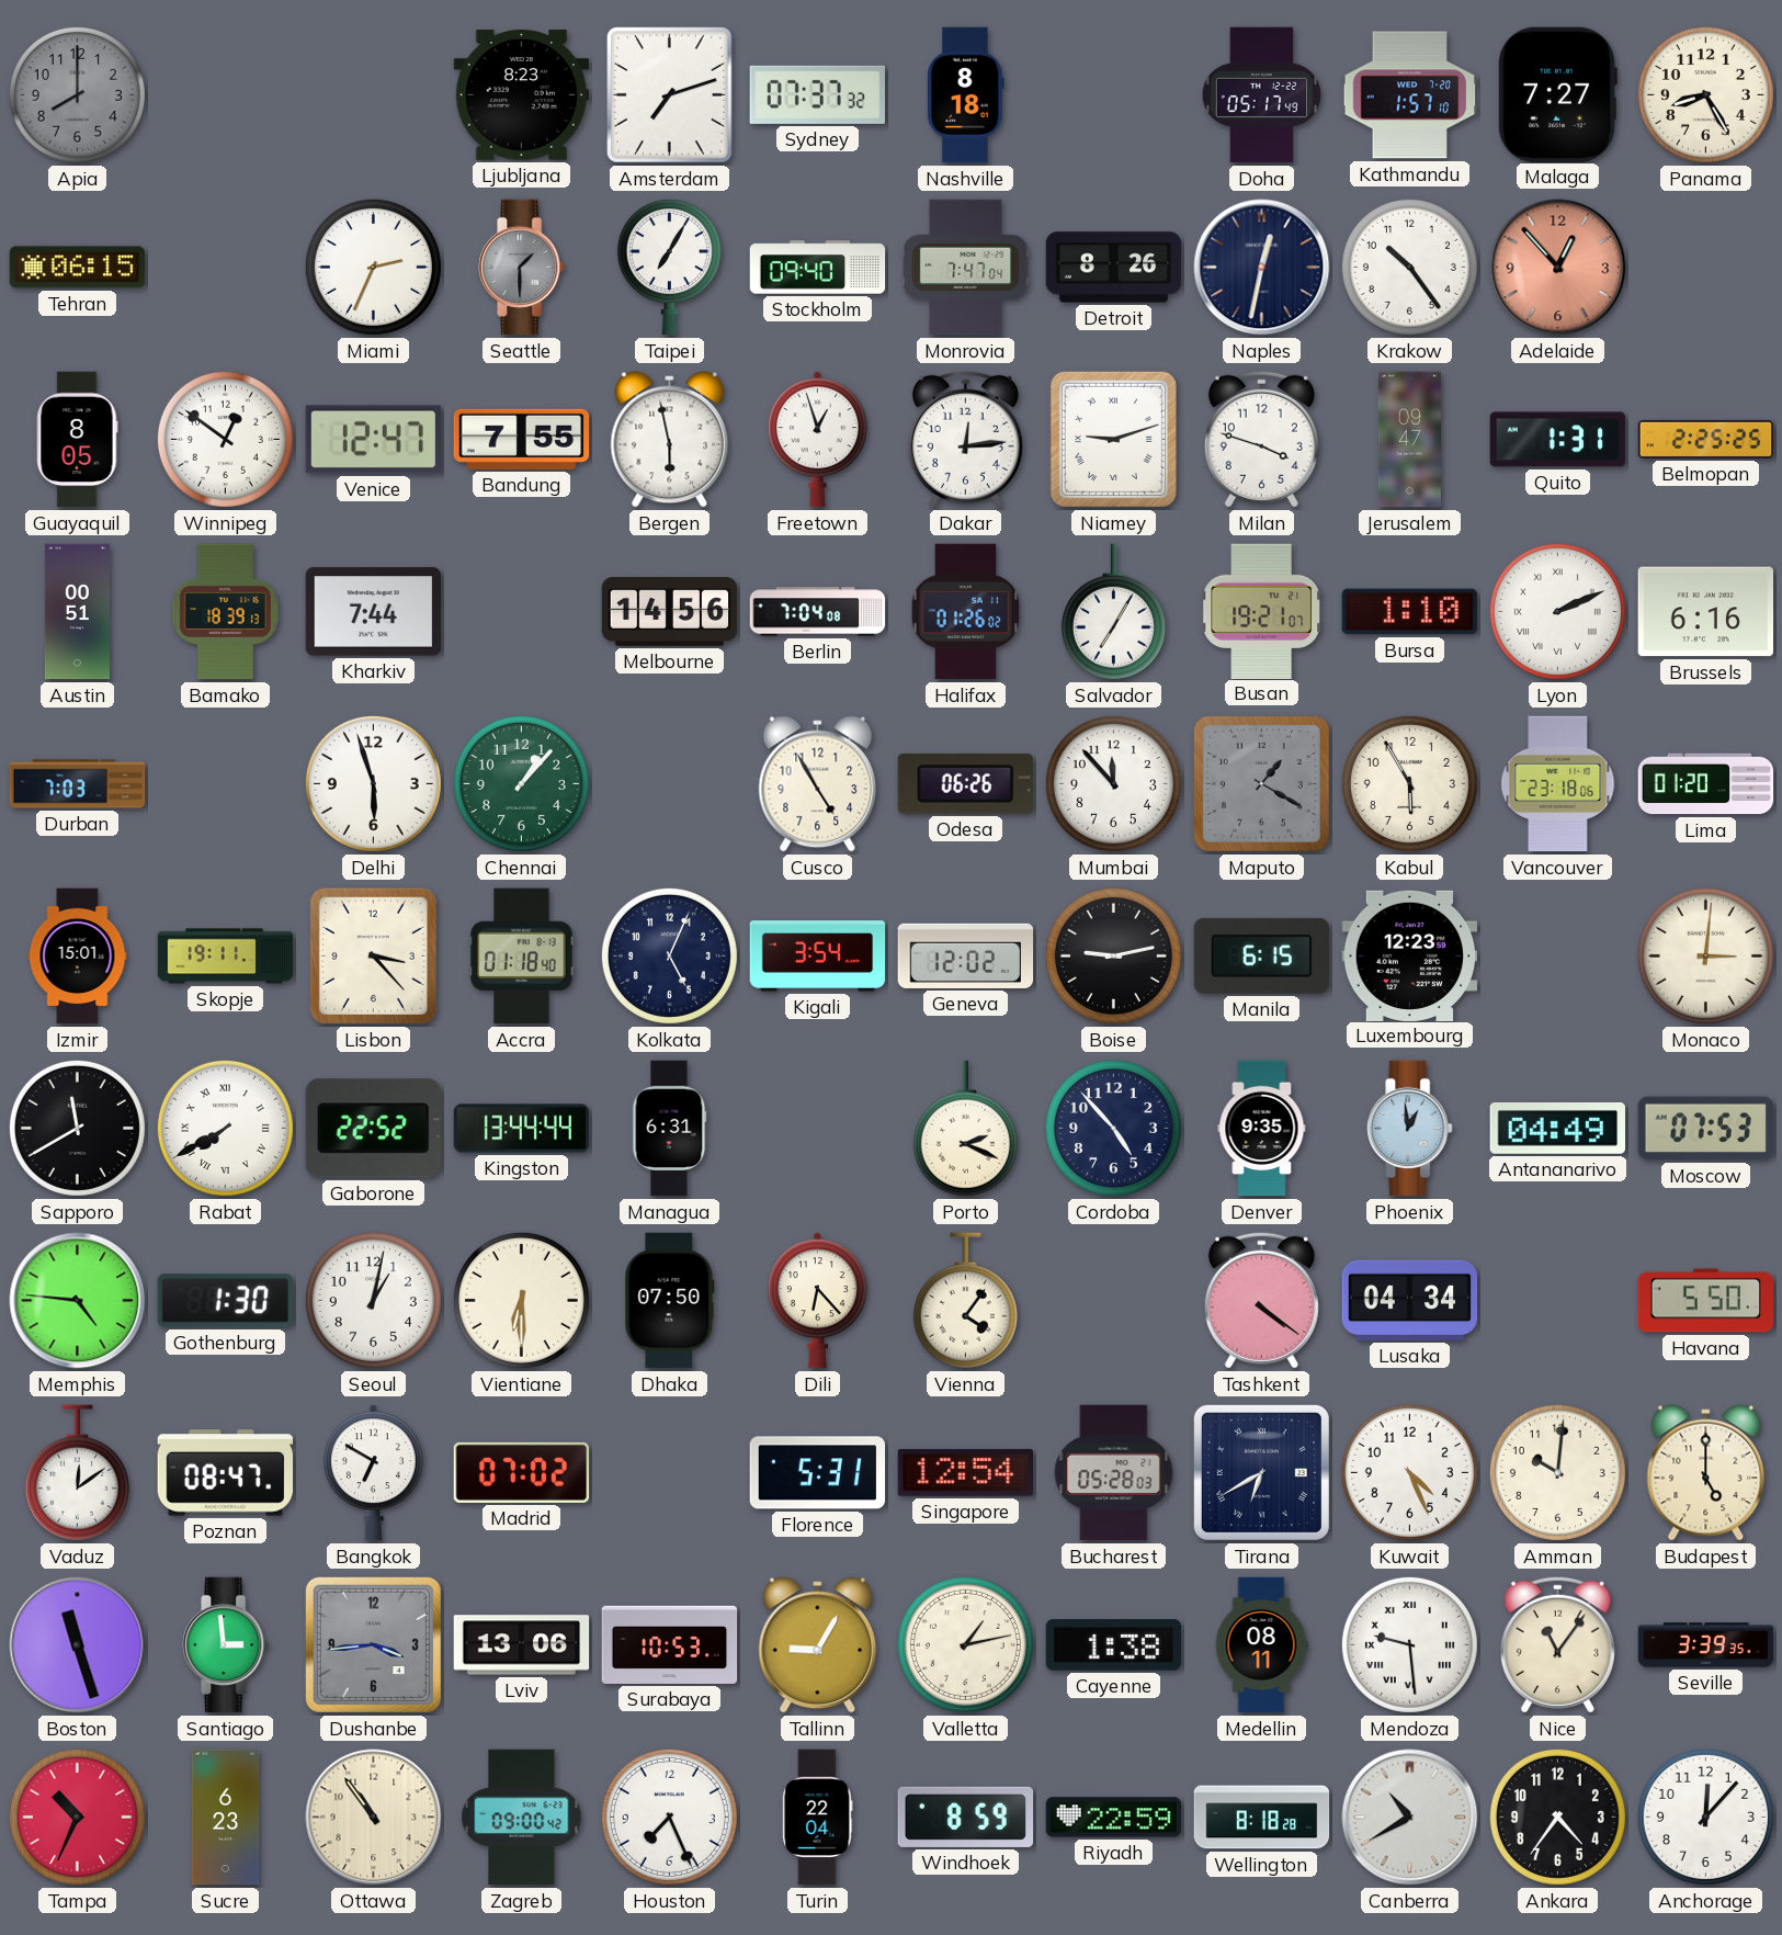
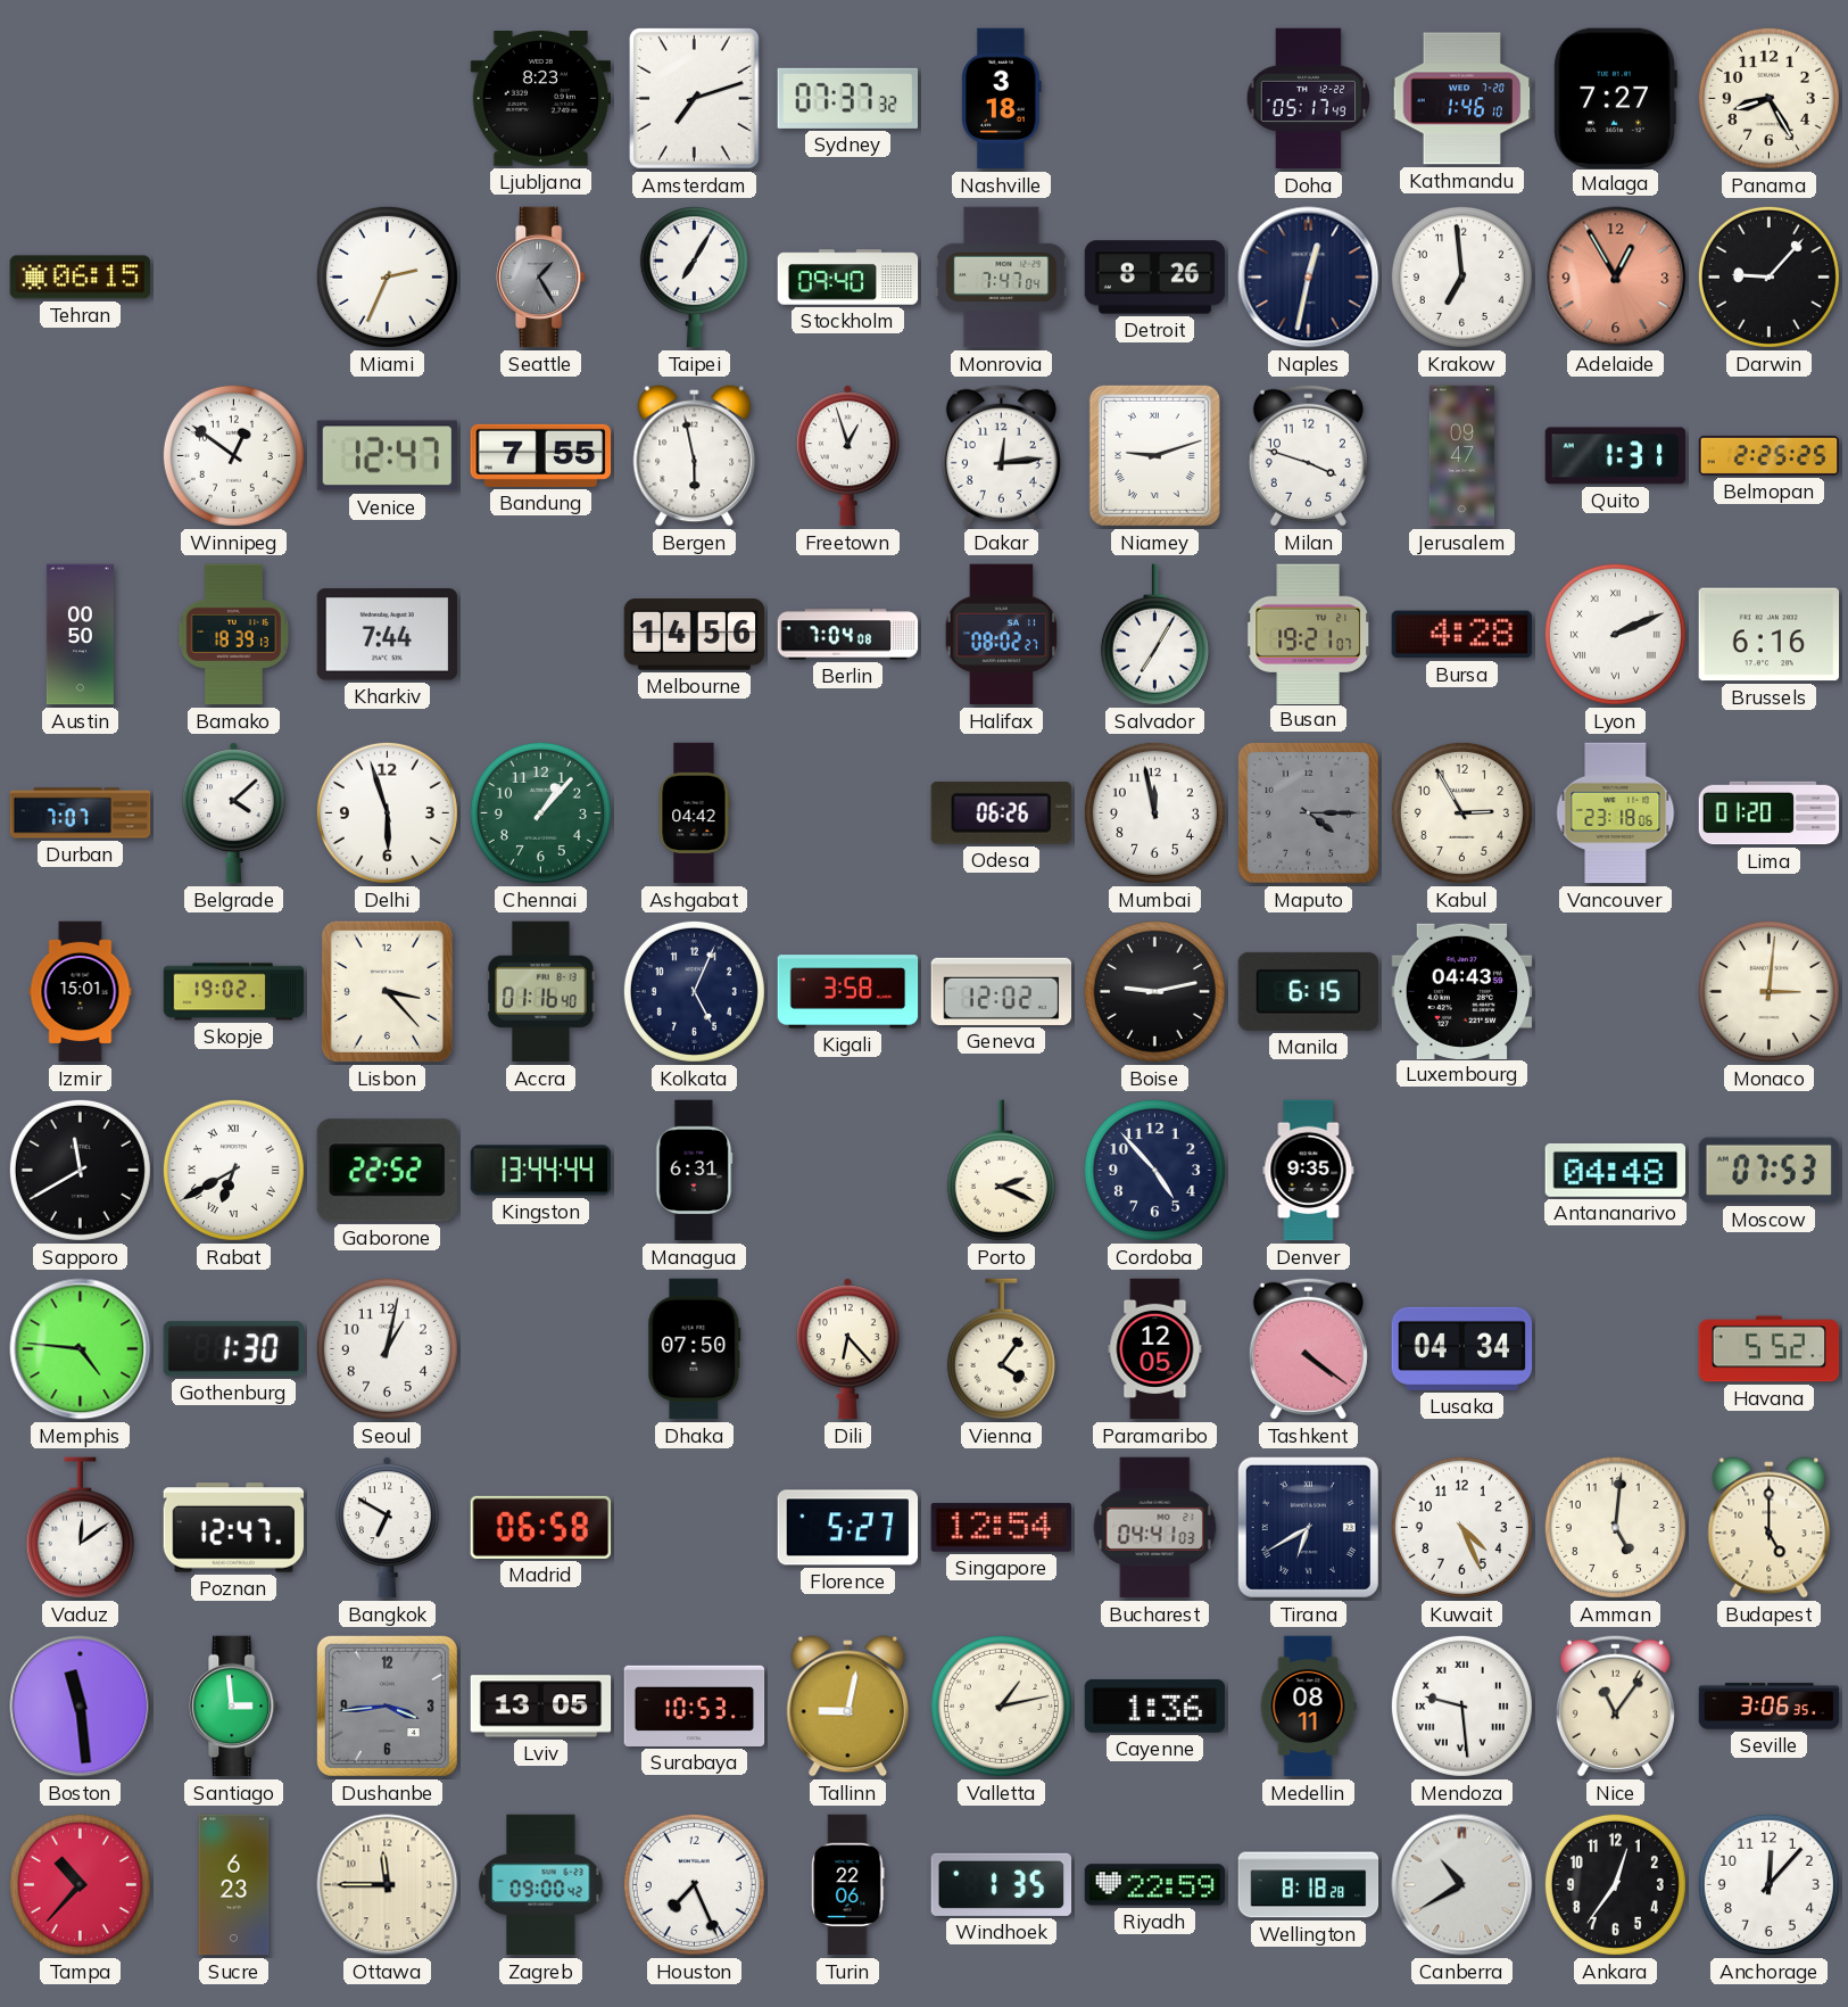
Apia: 8:00 -> none (77, 94)
Nashville: 8:18 -> 3:18 (1002, 99)
Kathmandu: 1:57 -> 1:46 (1462, 99)
Seattle: 1:30 -> 1:25 (541, 278)
Krakow: 10:24 -> 6:59 (1461, 276)
Adelaide: 12:53 -> 12:55 (1616, 278)
Darwin: none -> 9:07 (1768, 276)
Guayaquil: 8:05 -> none (78, 440)
Austin: 00:51 -> 00:50 (80, 635)
Halifax: 01:26 -> 08:02 (1002, 635)
Bursa: 1:10 -> 4:28 (1461, 635)
Durban: 7:03 -> 7:07 (81, 813)
Belgrade: none -> 4:08 (233, 813)
Ashgabat: none -> 04:42 (694, 813)
Cusco: 4:55 -> none (818, 784)
Mumbai: 11:53 -> 11:58 (1154, 812)
Maputo: 1:20 -> 4:15 (1308, 812)
Kabul: 5:55 -> 2:55 (1461, 812)
Skopje: 19:11 -> 19:02 (234, 992)
Accra: 01:18 -> 01:16 (541, 992)
Kigali: 3:54 -> 3:58 (848, 992)
Luxembourg: 12:23 -> 04:43 (1462, 991)
Rabat: 7:40 -> 6:40 (233, 1170)
Phoenix: 12:59 -> none (1410, 1129)
Antananarivo: 04:49 -> 04:48 (1616, 1170)
Vientiane: 6:30 -> none (521, 1300)
Paramaribo: none -> 12:05 (1155, 1349)
Havana: 5:50 -> 5:52 (1770, 1349)
Poznan: 08:47 -> 12:47 (234, 1528)
Madrid: 07:02 -> 06:58 (541, 1527)
Florence: 5:31 -> 5:27 (848, 1528)
Bucharest: 05:28 -> 04:41 (1155, 1528)
Amman: 10:01 -> 5:01 (1615, 1527)
Boston: 11:27 -> 11:29 (81, 1707)
Lviv: 13:06 -> 13:05 (541, 1707)
Tallinn: 9:05 -> 9:02 (848, 1707)
Cayenne: 1:38 -> 1:36 (1155, 1707)
Seville: 3:39 -> 3:06 (1770, 1707)
Tampa: 10:34 -> 10:37 (80, 1884)
Ottawa: 10:54 -> 11:45 (388, 1885)
Turin: 22:04 -> 22:06 (848, 1885)
Windhoek: 8:59 -> 1:35 (1002, 1884)
Ankara: 4:36 -> 12:36 (1615, 1884)
